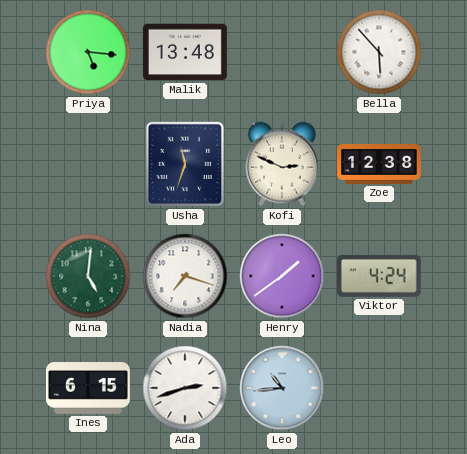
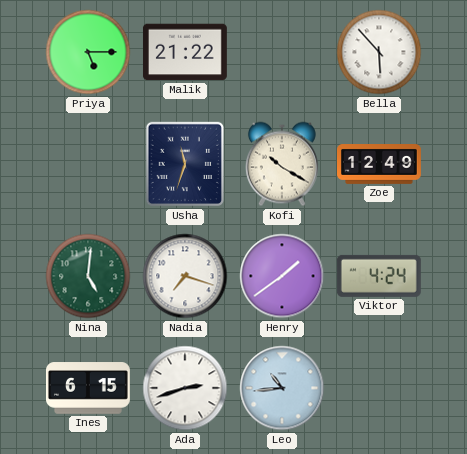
Priya: 5:16 -> 5:15 (88, 52)
Malik: 13:48 -> 21:22 (185, 52)
Kofi: 2:49 -> 10:20 (282, 164)
Zoe: 12:38 -> 12:49 (380, 165)
